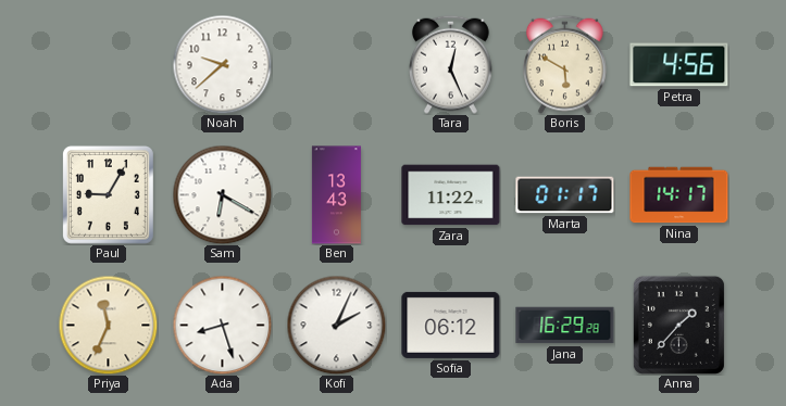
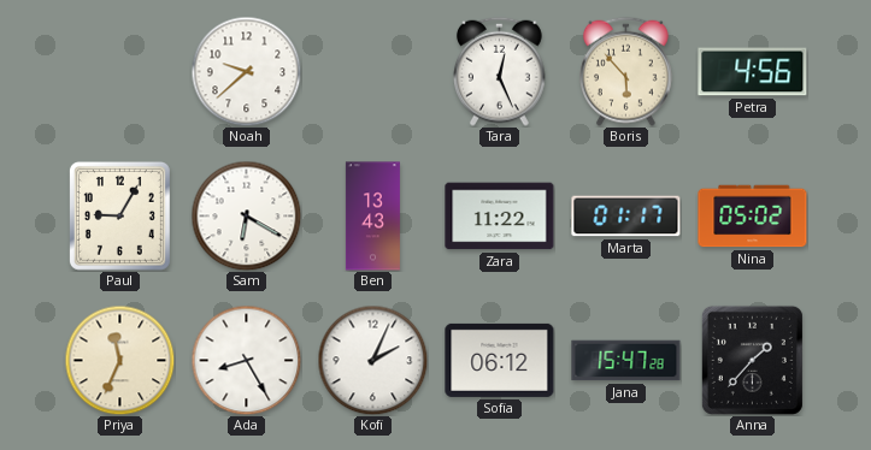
Boris: 5:50 -> 5:53 (626, 71)
Nina: 14:17 -> 05:02 (753, 217)
Ada: 8:27 -> 8:25 (246, 360)
Jana: 16:29 -> 15:47 (626, 361)
